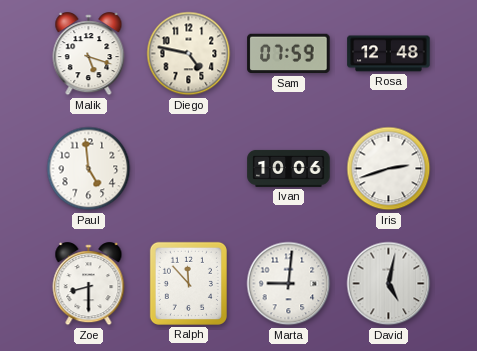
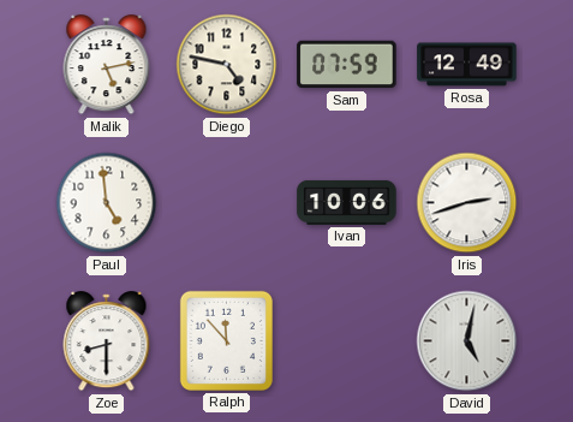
Malik: 5:18 -> 5:13 (107, 65)
Rosa: 12:48 -> 12:49 (467, 65)
Marta: 9:01 -> none (289, 284)
